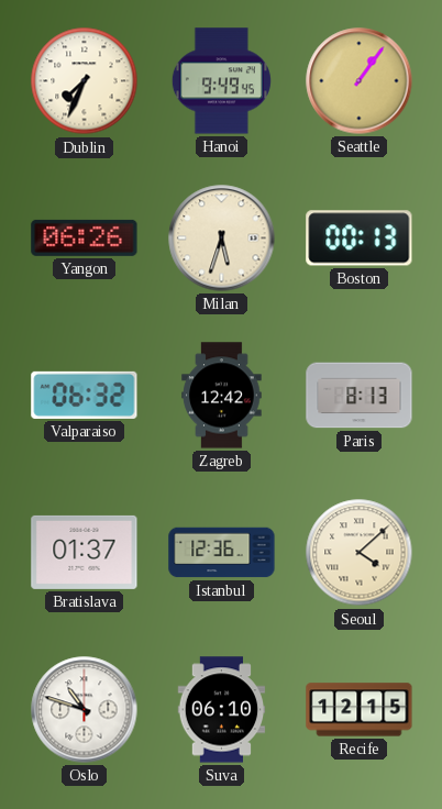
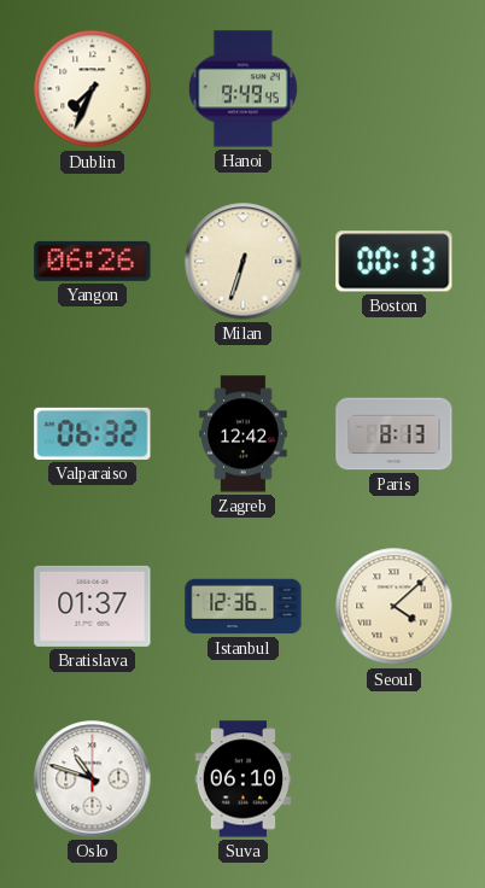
Seattle: 1:06 -> none (360, 81)
Milan: 5:33 -> 6:33 (244, 262)
Recife: 12:15 -> none (360, 710)
